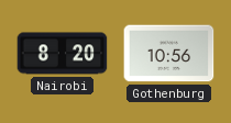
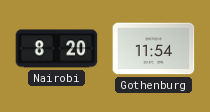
Gothenburg: 10:56 -> 11:54 (154, 49)
